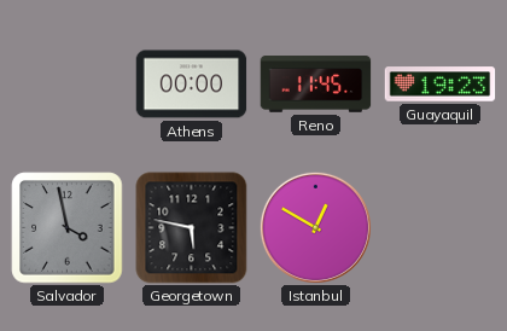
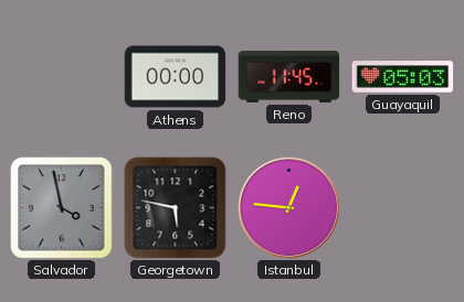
Guayaquil: 19:23 -> 05:03 (403, 77)
Istanbul: 12:50 -> 12:46 (288, 207)
